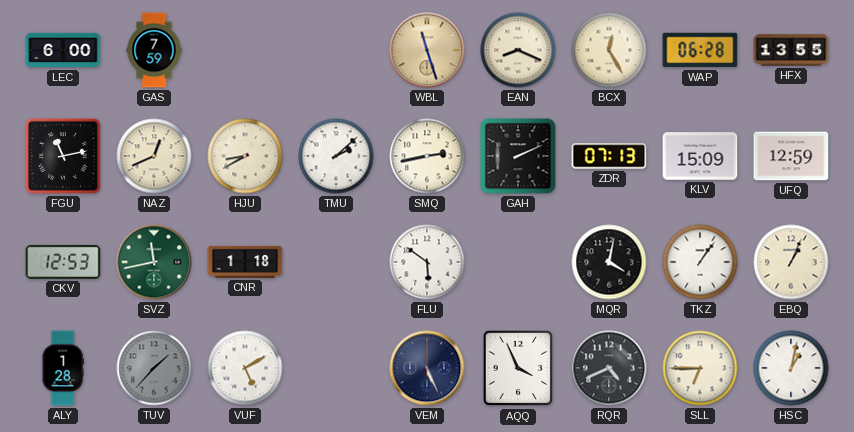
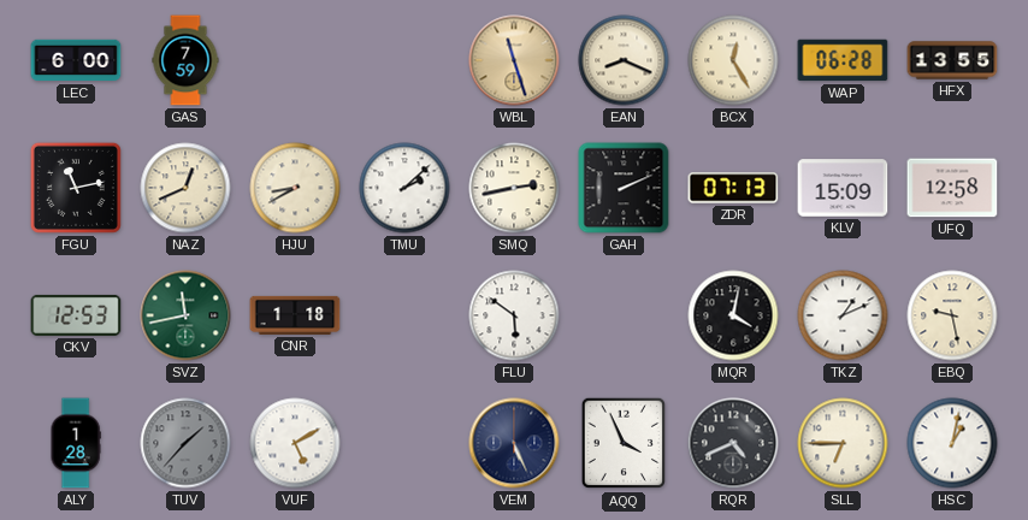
UFQ: 12:59 -> 12:58 (952, 188)
TKZ: 1:06 -> 1:11 (843, 315)
EBQ: 1:04 -> 9:28 (952, 315)
